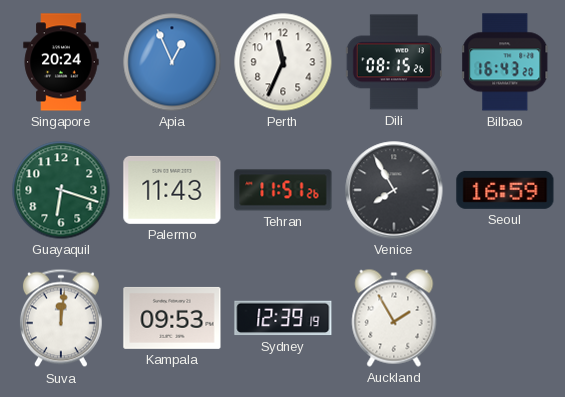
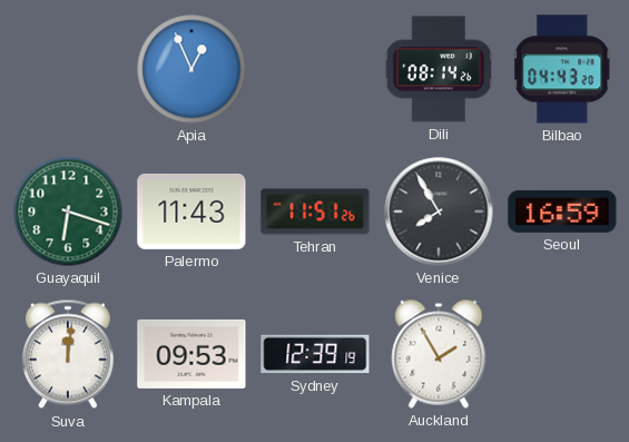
Singapore: 20:24 -> none (61, 62)
Perth: 11:34 -> none (283, 62)
Dili: 08:15 -> 08:14 (439, 69)
Bilbao: 16:43 -> 04:43 (562, 69)
